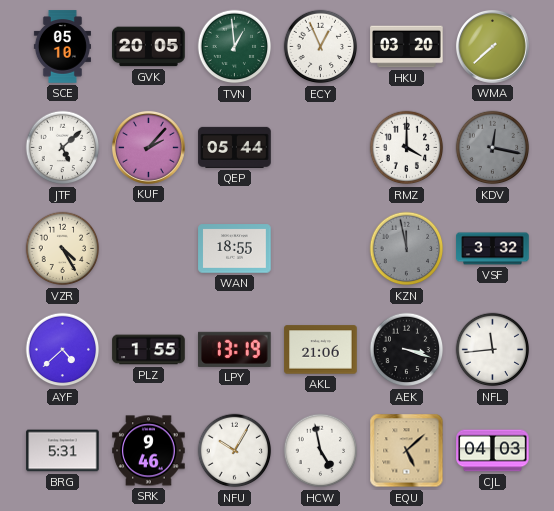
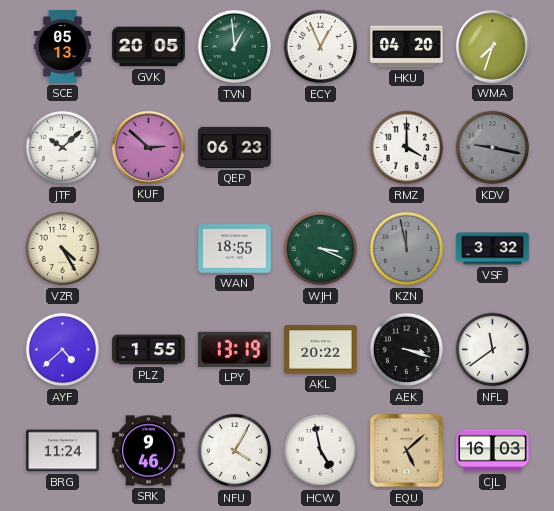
SCE: 05:10 -> 05:13 (62, 47)
HKU: 03:20 -> 04:20 (407, 47)
WMA: 7:38 -> 7:33 (492, 46)
JTF: 5:08 -> 10:08 (63, 148)
KUF: 2:07 -> 2:52 (148, 147)
QEP: 05:44 -> 06:23 (235, 147)
KDV: 12:17 -> 9:17 (493, 148)
WJH: none -> 3:19 (321, 249)
AKL: 21:06 -> 20:22 (321, 350)
NFL: 11:44 -> 11:39 (493, 350)
BRG: 5:31 -> 11:24 (63, 451)
NFU: 10:05 -> 4:05 (235, 451)
CJL: 04:03 -> 16:03 (493, 451)
